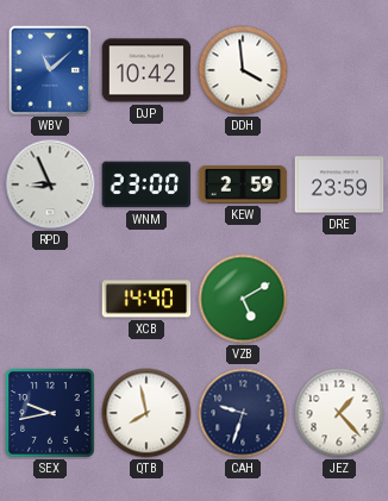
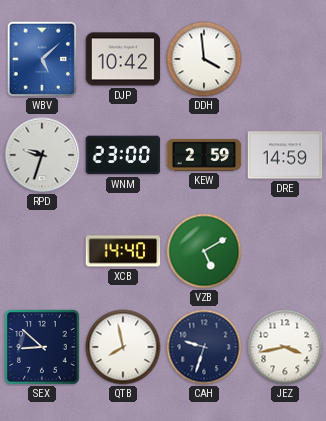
WBV: 11:08 -> 5:08 (41, 58)
RPD: 8:56 -> 9:33 (42, 155)
DRE: 23:59 -> 14:59 (285, 155)
SEX: 9:43 -> 8:52 (42, 347)
JEZ: 1:23 -> 3:43 (285, 347)
